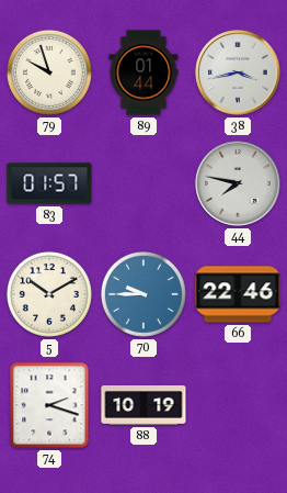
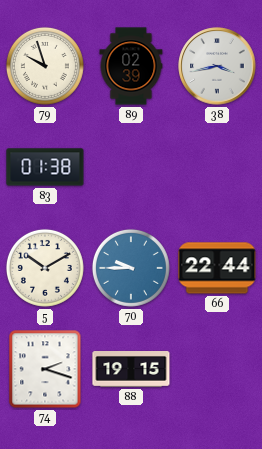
89: 01:44 -> 02:39 (131, 66)
83: 01:57 -> 01:38 (45, 167)
44: 7:47 -> none (238, 183)
66: 22:46 -> 22:44 (217, 268)
88: 10:19 -> 19:15 (131, 370)
